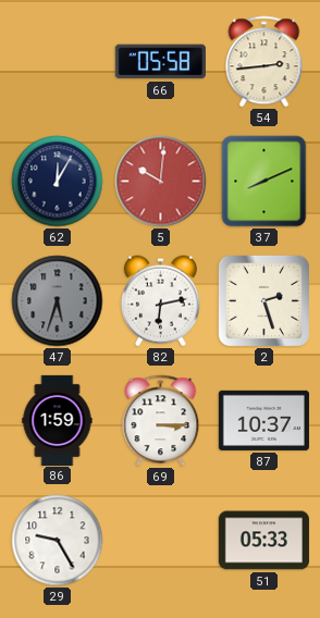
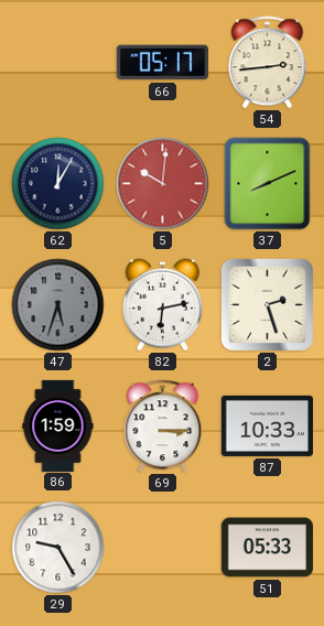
66: 05:58 -> 05:17 (162, 63)
87: 10:37 -> 10:33 (267, 425)
